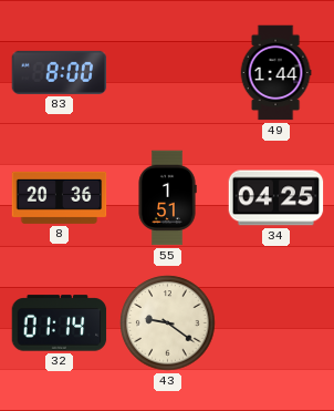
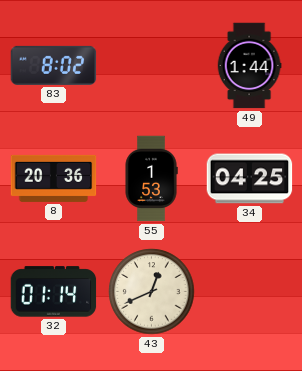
83: 8:00 -> 8:02 (54, 65)
55: 1:51 -> 1:53 (151, 179)
43: 9:21 -> 12:41 (152, 292)
